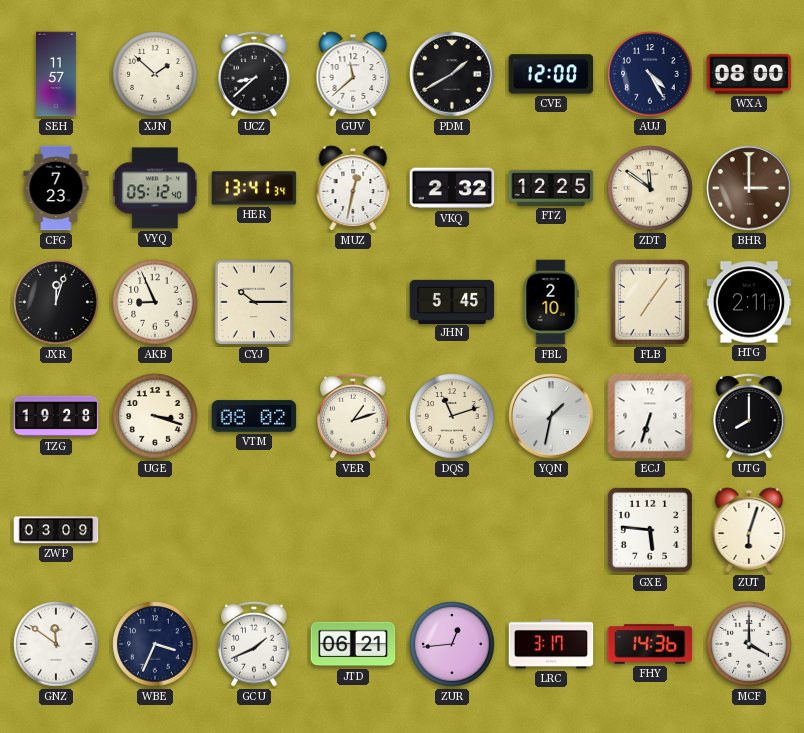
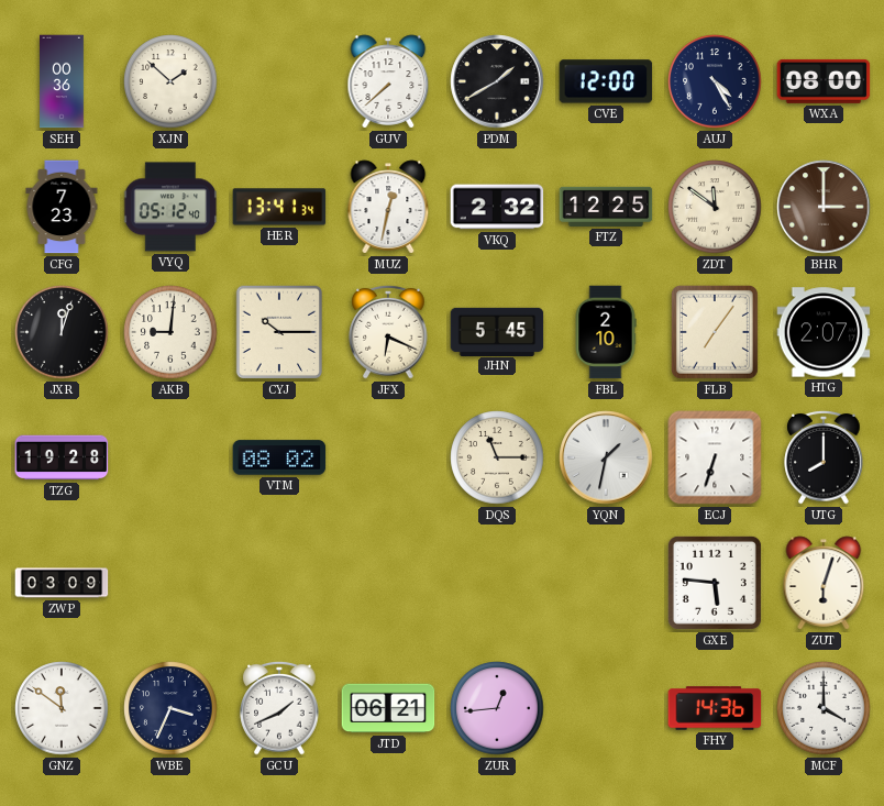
SEH: 11:57 -> 00:36 (63, 81)
UCZ: 8:38 -> none (254, 74)
GUV: 11:38 -> 7:38 (388, 81)
AKB: 8:56 -> 9:01 (170, 332)
JFX: none -> 6:19 (388, 332)
HTG: 2:11 -> 2:07 (824, 332)
UGE: 3:18 -> none (155, 416)
VER: 1:12 -> none (353, 416)
DQS: 11:12 -> 11:15 (497, 457)
LRC: 3:17 -> none (551, 644)
